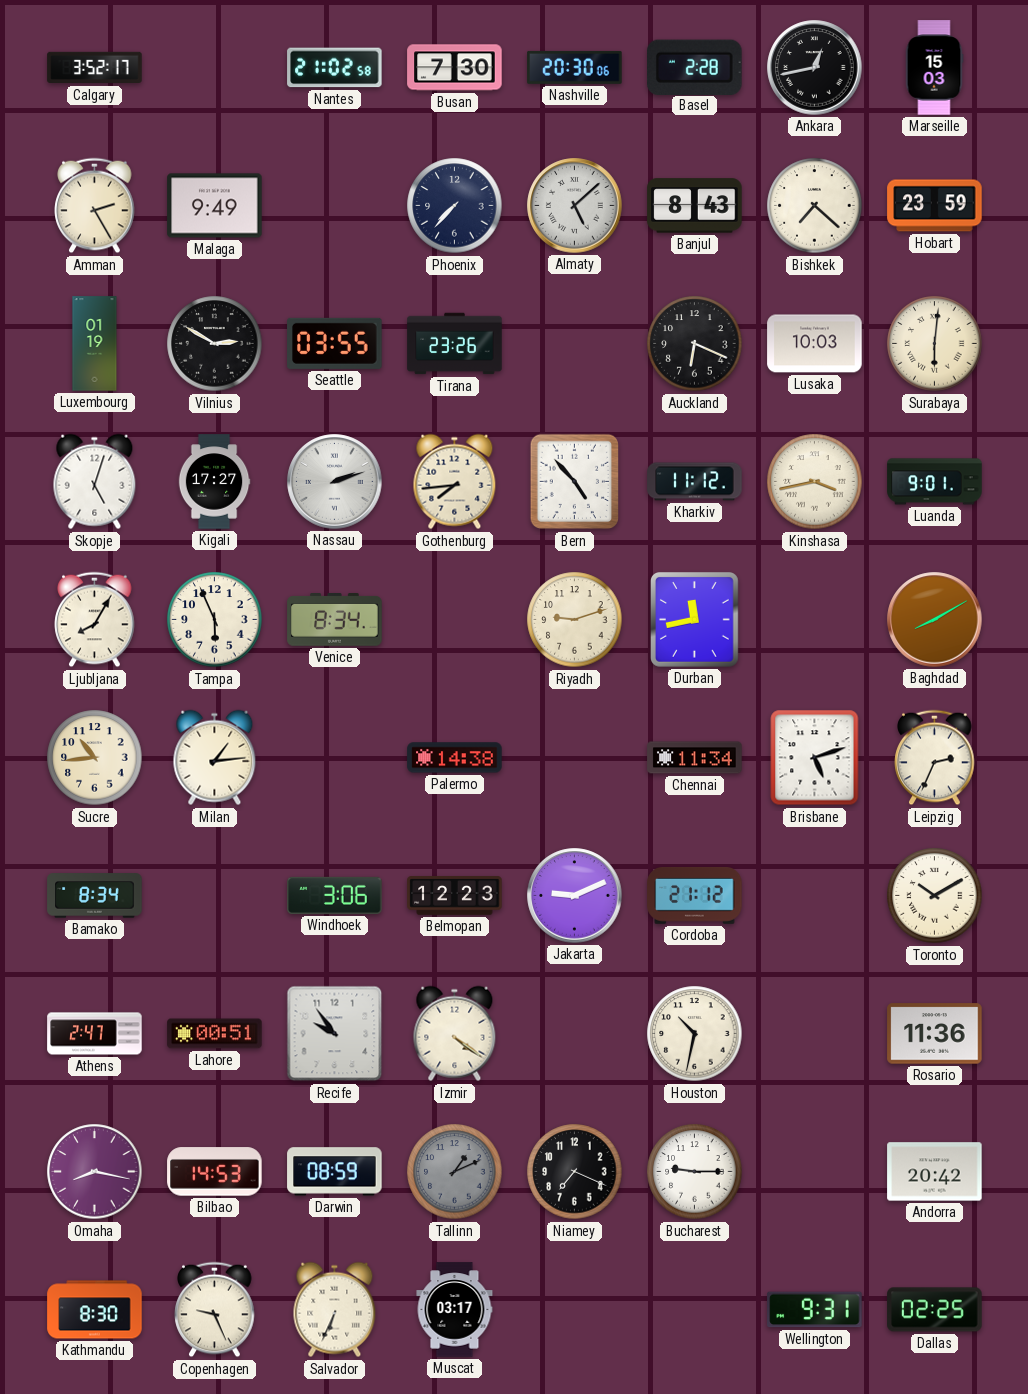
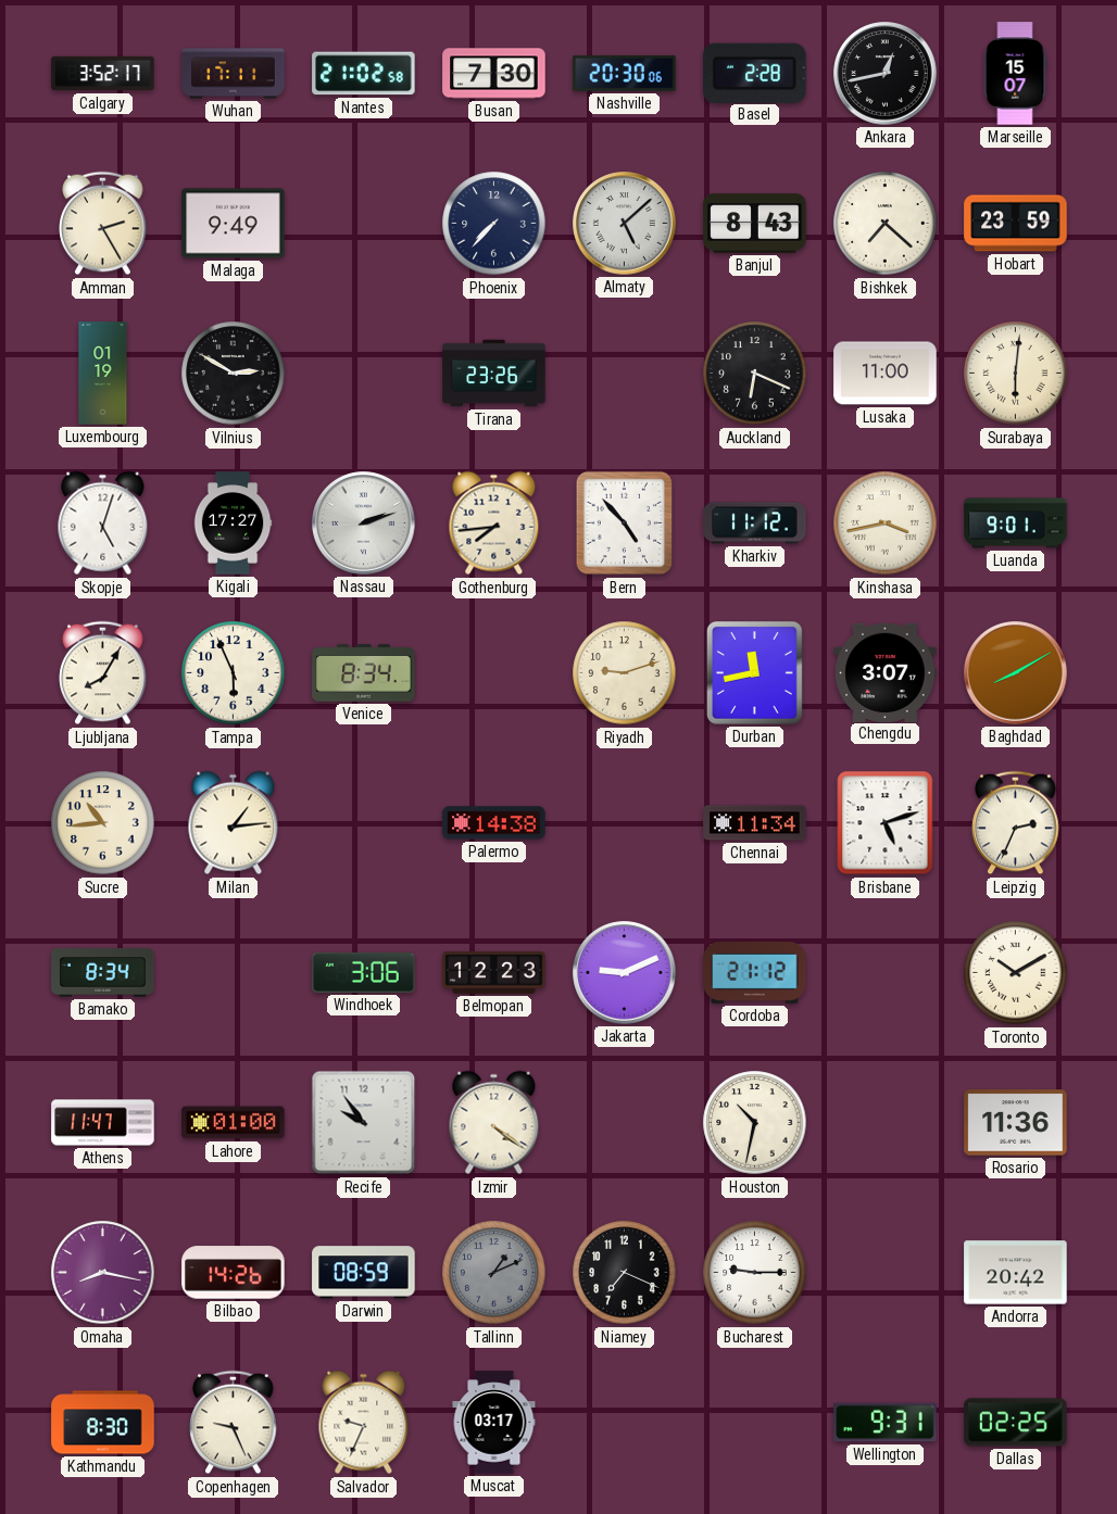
Wuhan: none -> 17:11 (234, 74)
Marseille: 15:03 -> 15:07 (1015, 74)
Seattle: 03:55 -> none (335, 343)
Lusaka: 10:03 -> 11:00 (886, 374)
Chengdu: none -> 3:07 (886, 672)
Athens: 2:47 -> 11:47 (103, 1123)
Lahore: 00:51 -> 01:00 (234, 1123)
Bilbao: 14:53 -> 14:26 (234, 1273)
Salvador: 6:34 -> 9:34 (364, 1423)
